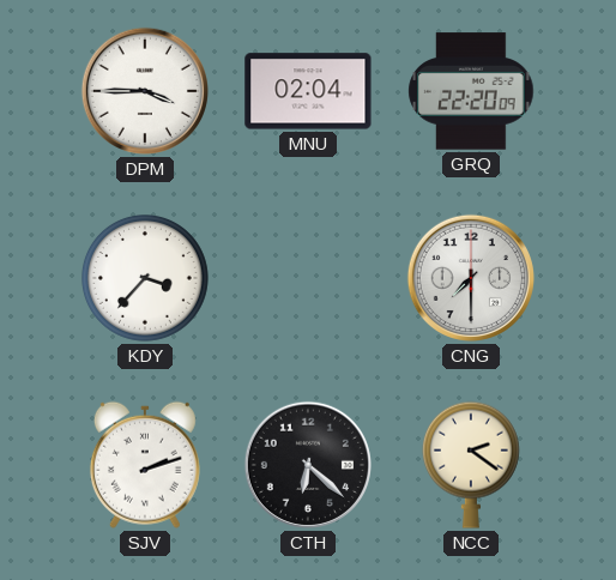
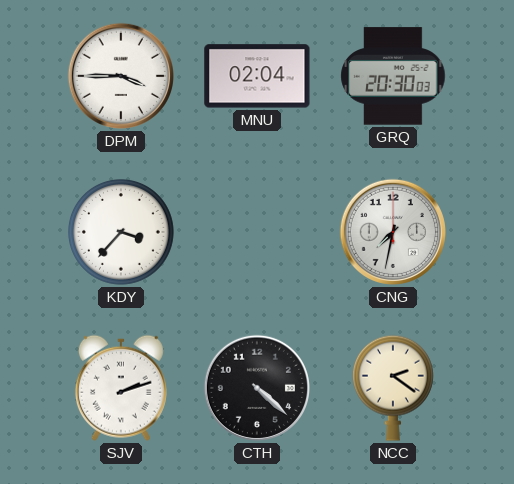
GRQ: 22:20 -> 20:30 (393, 76)
CNG: 7:30 -> 7:32 (393, 232)
CTH: 6:22 -> 4:22 (257, 388)
